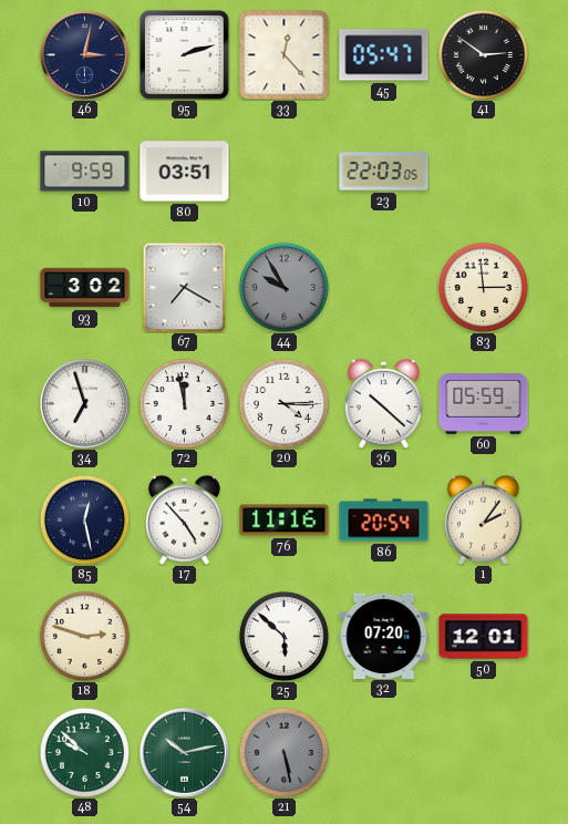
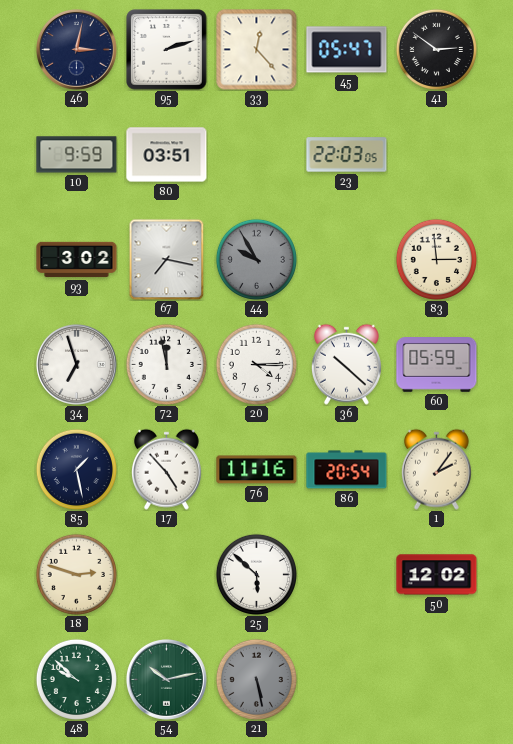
67: 7:20 -> 7:17 (167, 259)
85: 12:28 -> 1:28 (76, 469)
32: 07:20 -> none (384, 636)
50: 12:01 -> 12:02 (437, 575)
